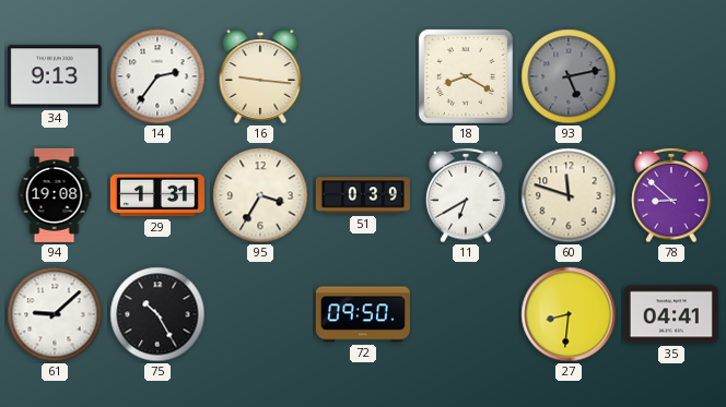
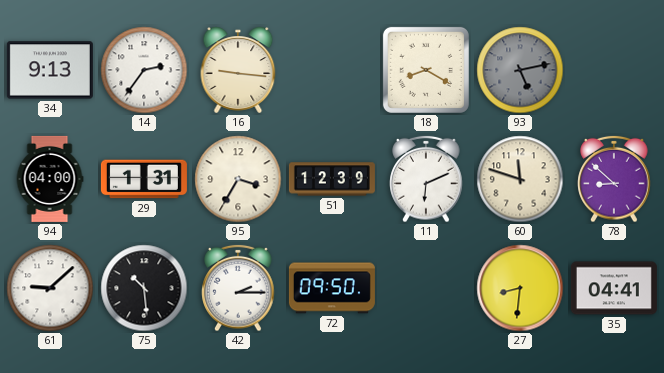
94: 19:08 -> 04:00 (50, 179)
51: 0:39 -> 12:39 (332, 179)
11: 6:40 -> 6:11 (426, 179)
75: 10:25 -> 10:29 (144, 288)
42: none -> 2:15 (238, 288)
